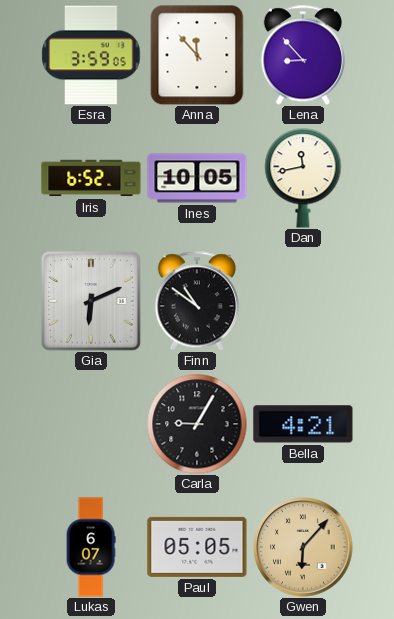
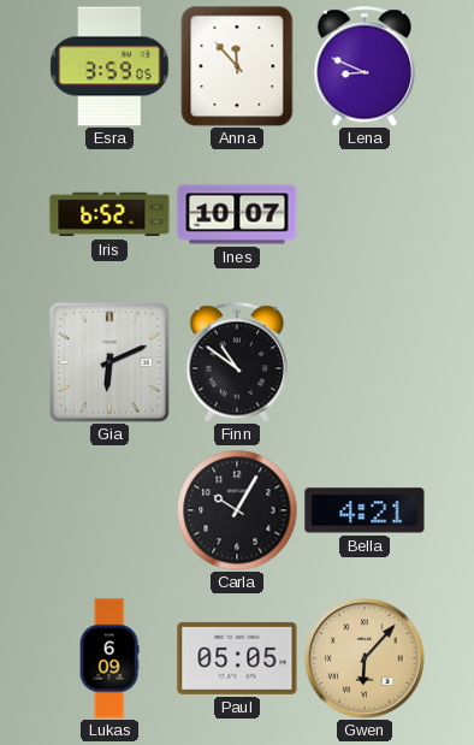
Lena: 8:53 -> 8:49 (363, 66)
Ines: 10:05 -> 10:07 (237, 214)
Dan: 11:43 -> none (303, 178)
Carla: 9:05 -> 10:05 (237, 510)
Lukas: 6:07 -> 6:09 (109, 658)
